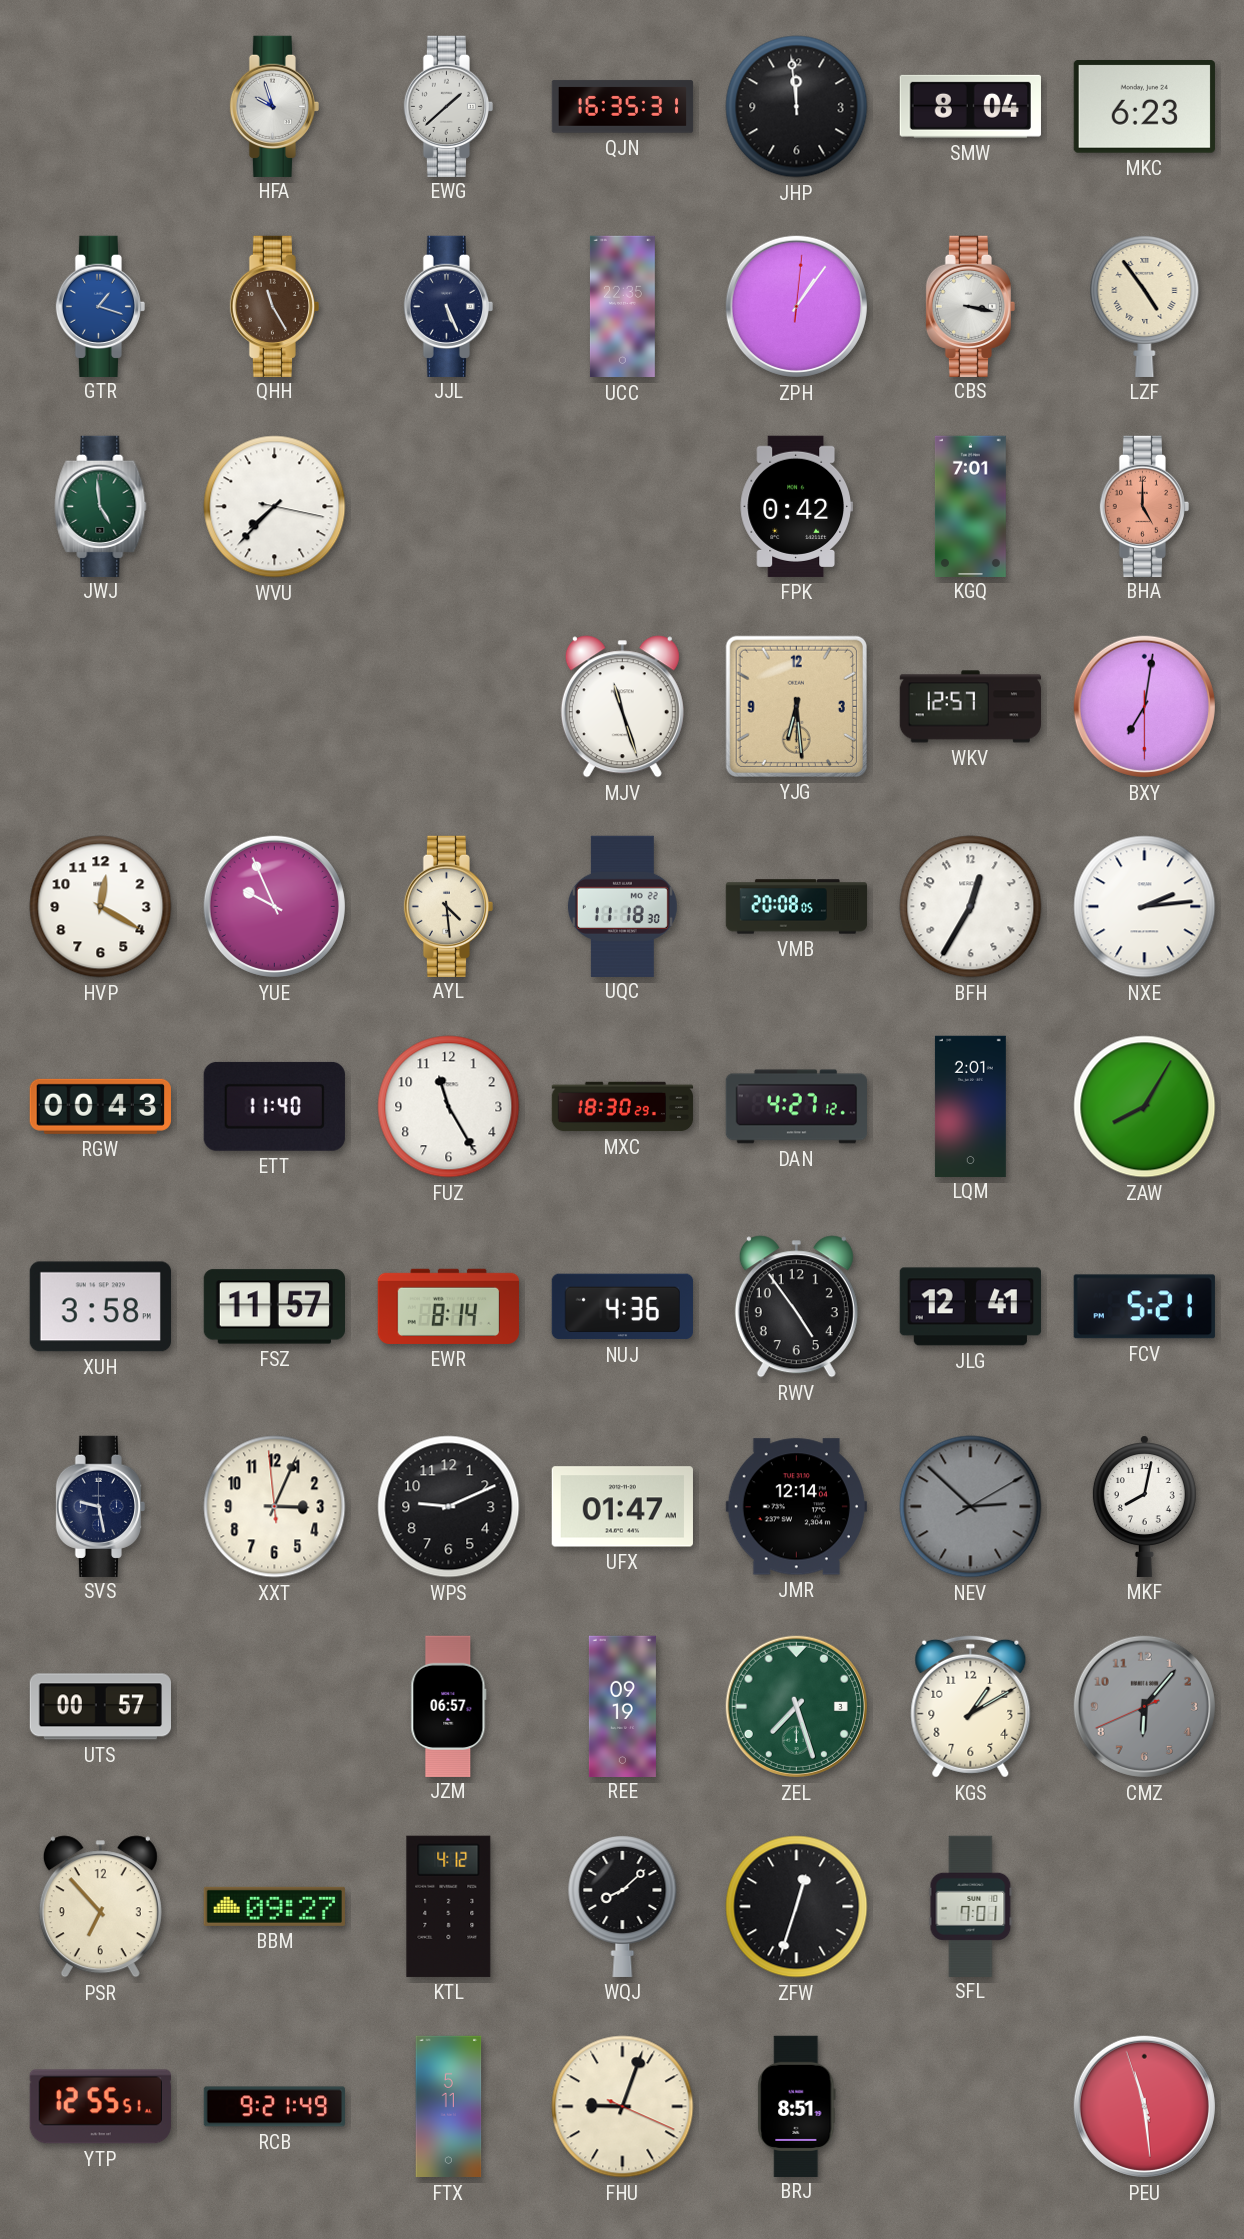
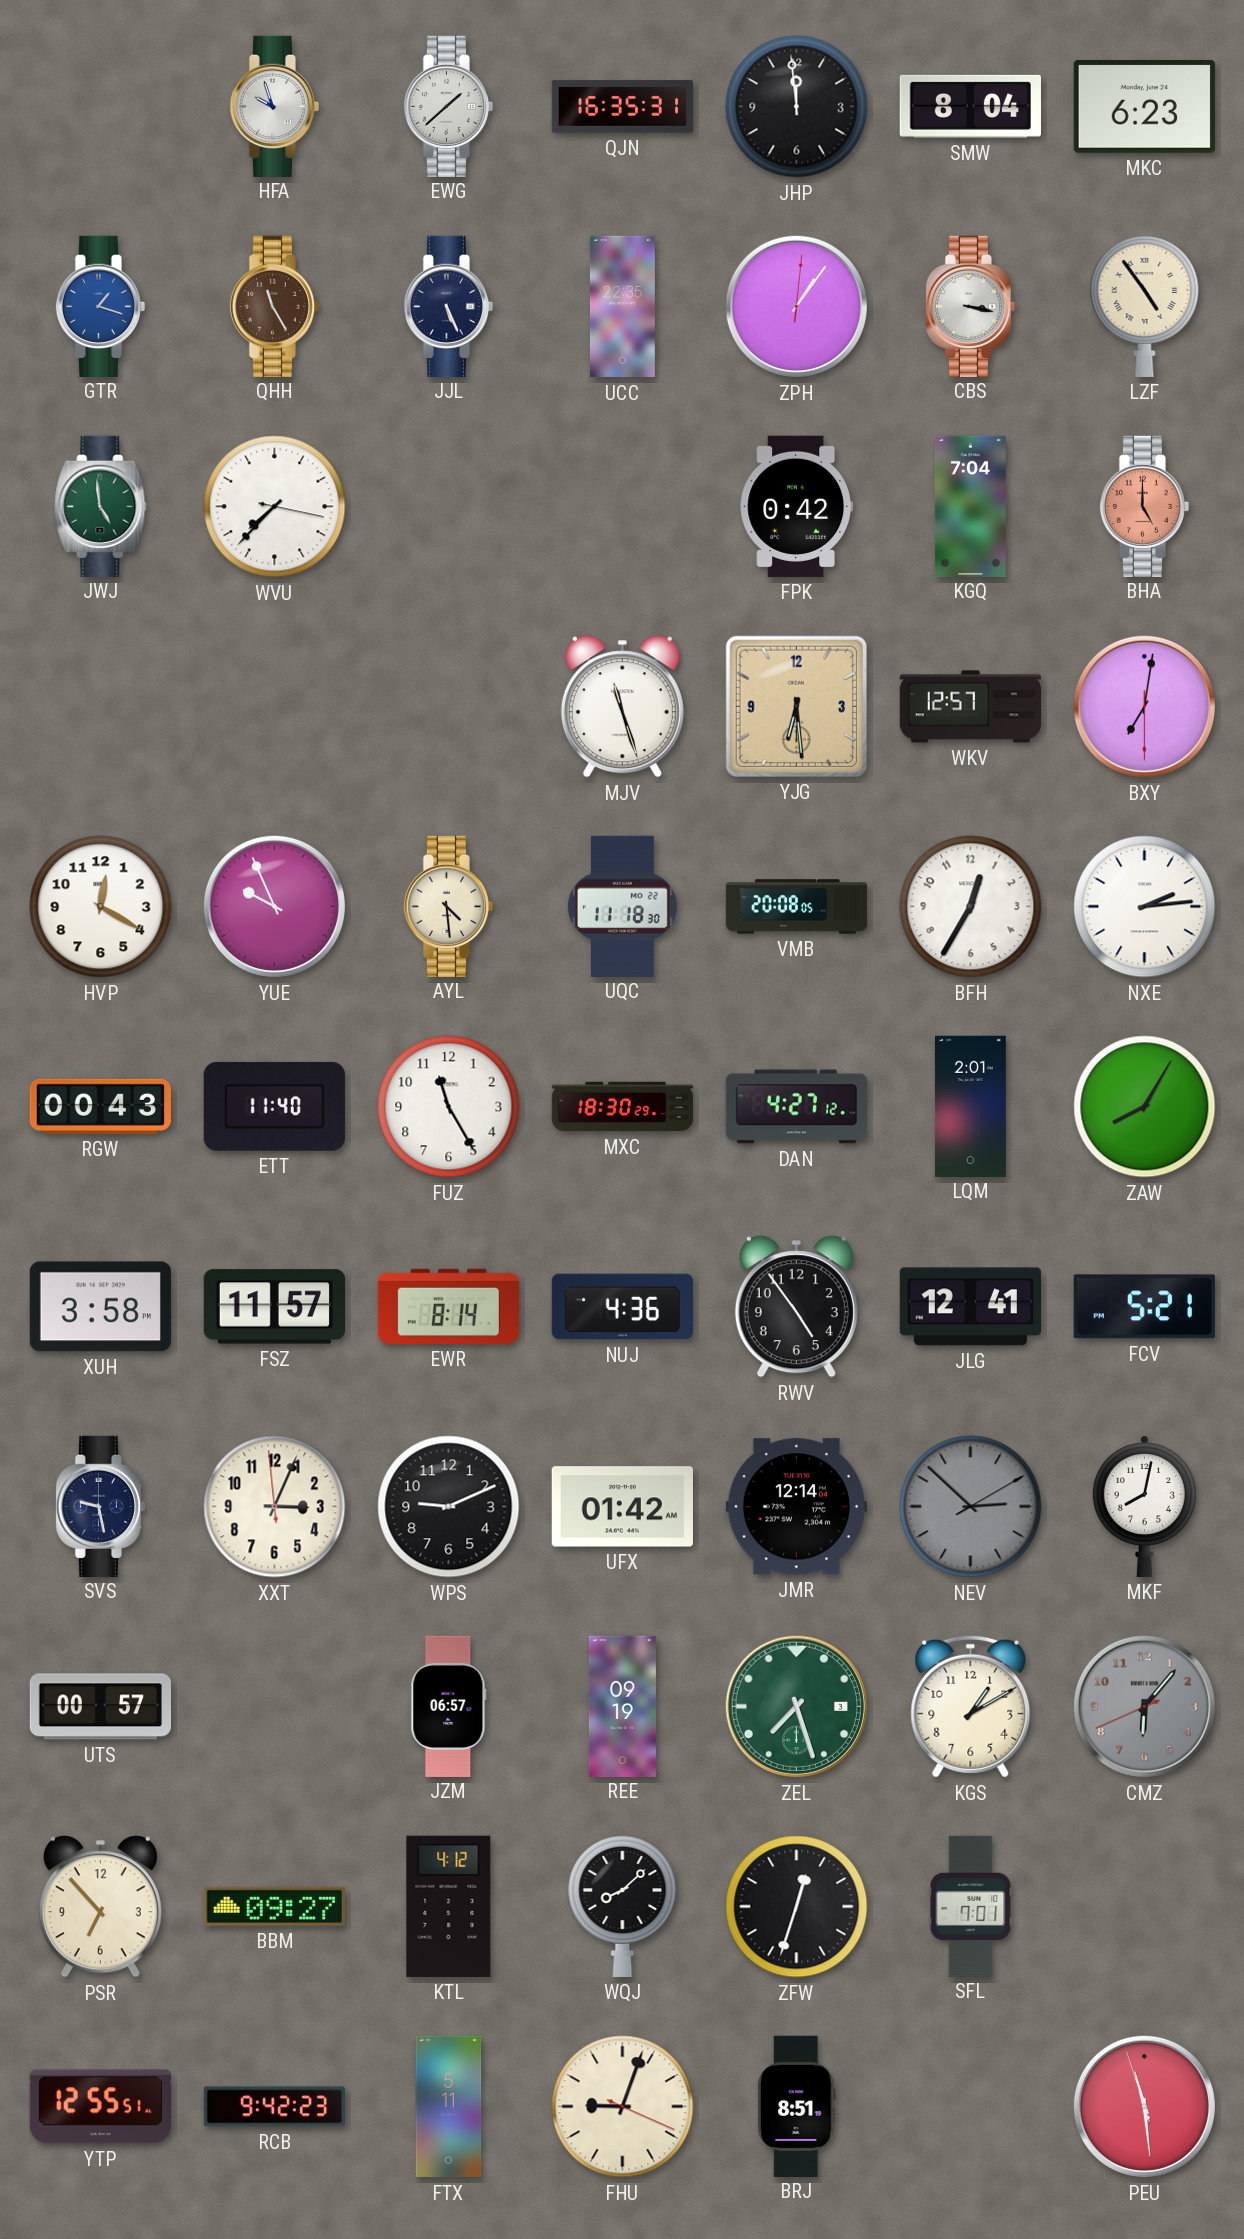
KGQ: 7:01 -> 7:04 (970, 506)
UFX: 01:47 -> 01:42 (622, 1507)
RCB: 9:21 -> 9:42 (274, 2107)
